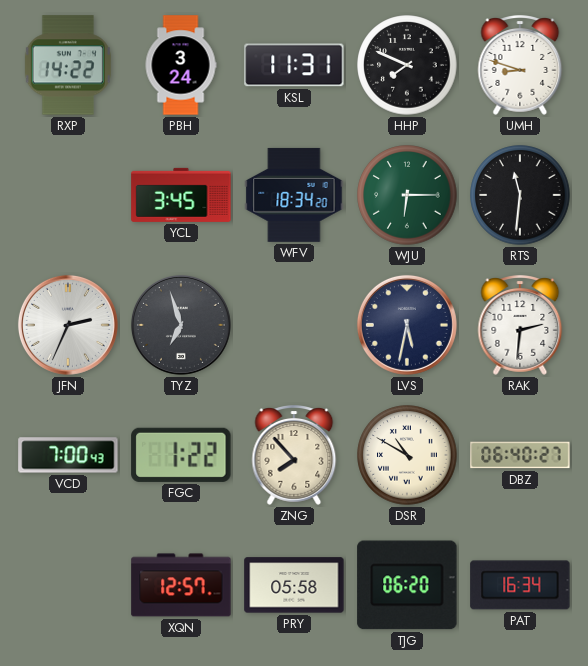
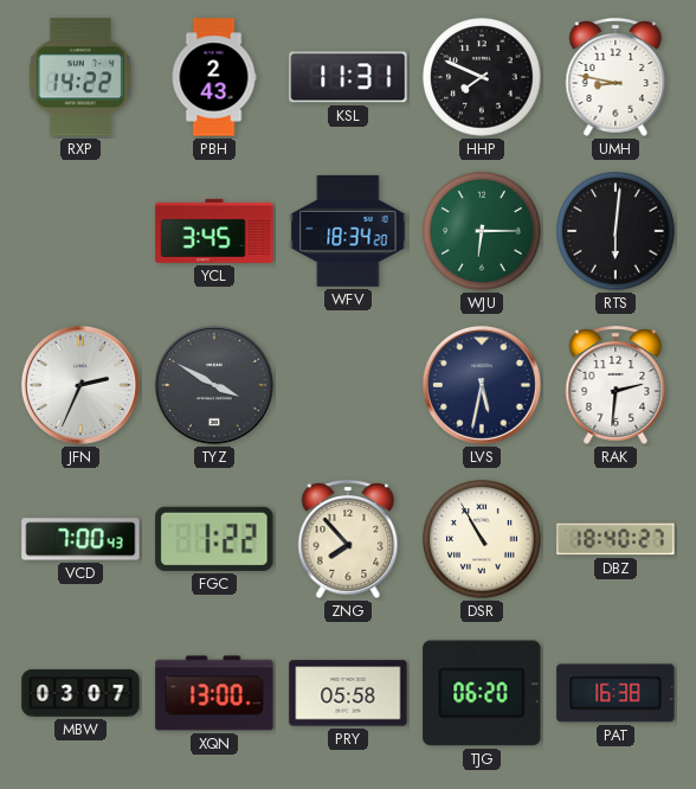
PBH: 3:24 -> 2:43 (214, 77)
UMH: 8:48 -> 8:47 (616, 78)
RTS: 11:31 -> 6:01 (616, 231)
TYZ: 6:57 -> 3:50 (214, 385)
DSR: 10:50 -> 10:55 (482, 539)
DBZ: 06:40 -> 18:40 (616, 539)
MBW: none -> 03:07 (80, 693)
XQN: 12:57 -> 13:00 (214, 693)
PAT: 16:34 -> 16:38 (616, 693)
